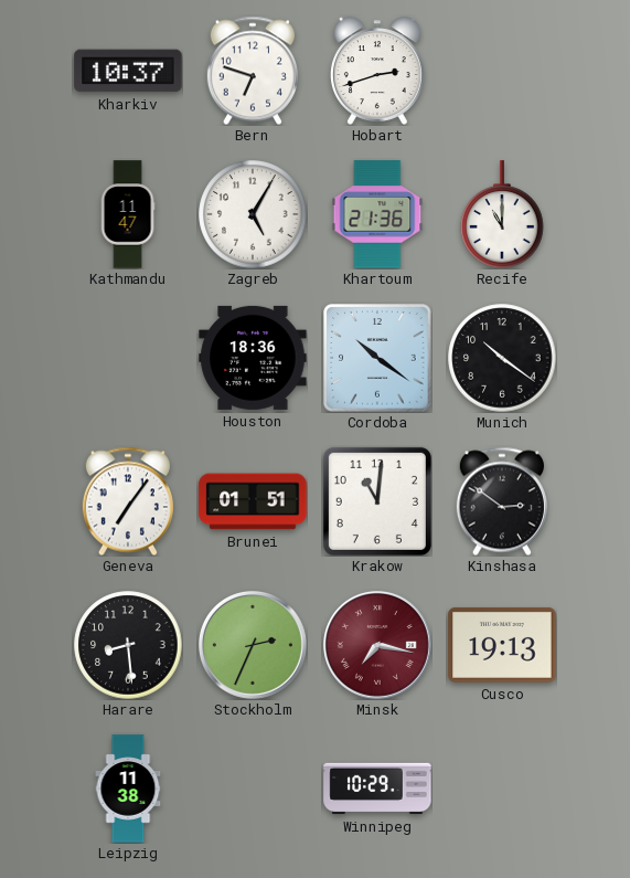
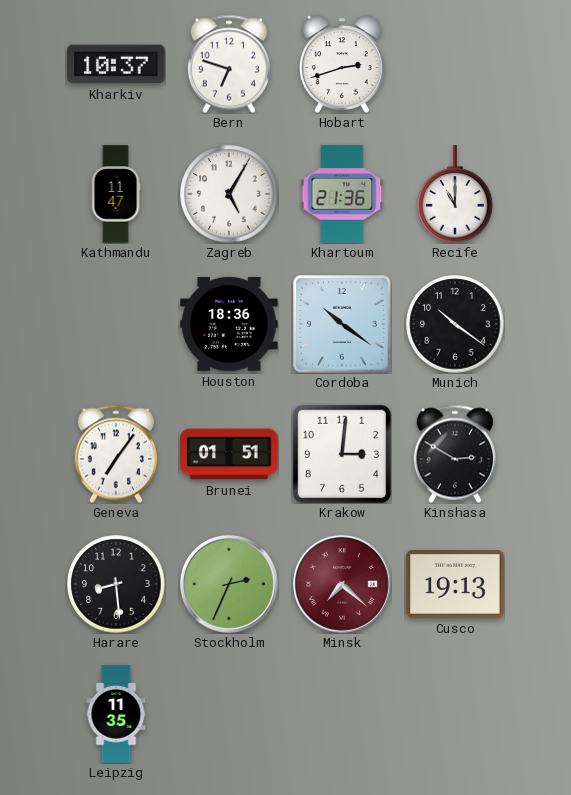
Krakow: 11:01 -> 3:01 (342, 454)
Kinshasa: 2:51 -> 2:50 (455, 454)
Minsk: 7:17 -> 7:22 (342, 584)
Leipzig: 11:38 -> 11:35 (116, 714)
Winnipeg: 10:29 -> none (377, 789)
